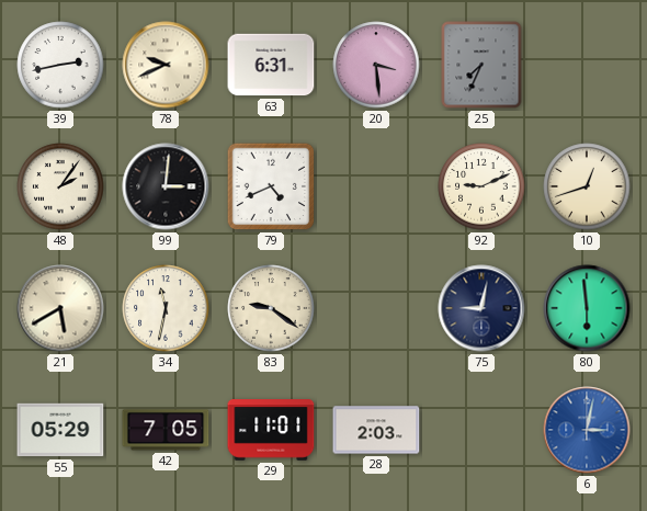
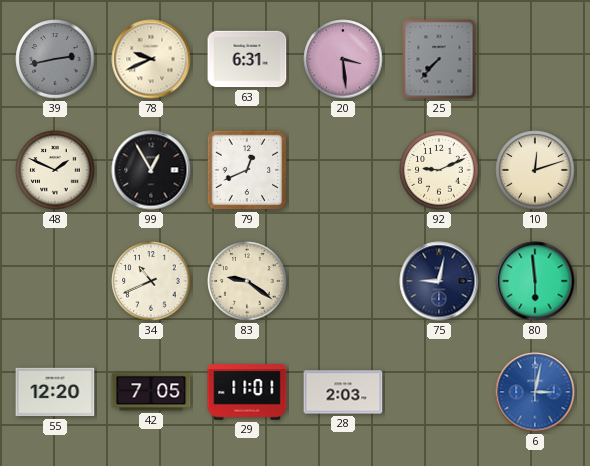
39 dial: white -> grey (55, 59)
25: 7:34 -> 7:37 (439, 59)
48: 2:06 -> 1:49 (55, 170)
99: 3:01 -> 12:55 (151, 170)
79: 4:41 -> 12:41 (247, 170)
10: 12:42 -> 12:12 (535, 170)
21: 5:40 -> none (60, 308)
34: 11:32 -> 10:41 (151, 281)
55: 05:29 -> 12:20 (55, 392)
